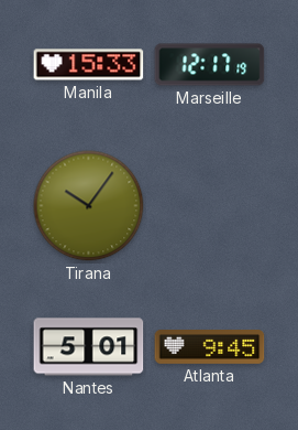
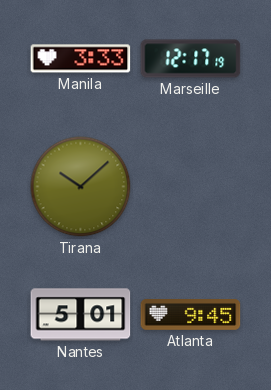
Manila: 15:33 -> 3:33 (81, 59)
Tirana: 10:06 -> 10:08 (81, 187)
